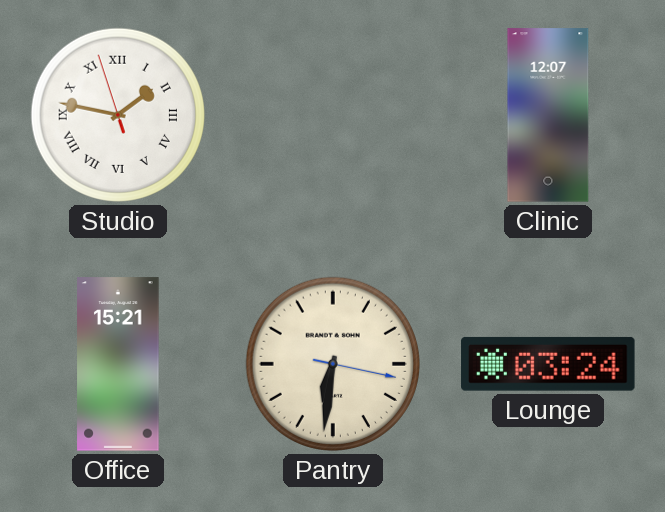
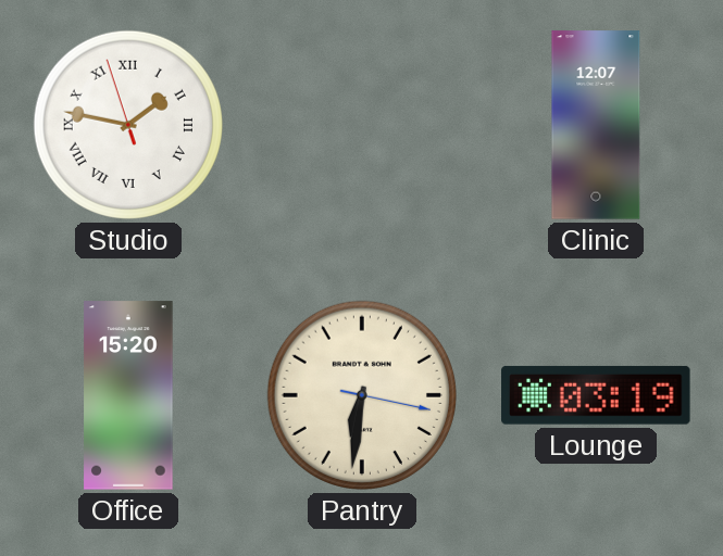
Office: 15:21 -> 15:20 (128, 395)
Lounge: 03:24 -> 03:19 (596, 395)
